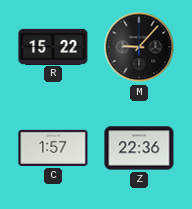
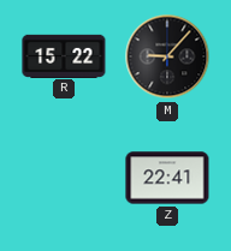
C: 1:57 -> none (53, 148)
Z: 22:36 -> 22:41 (167, 178)
